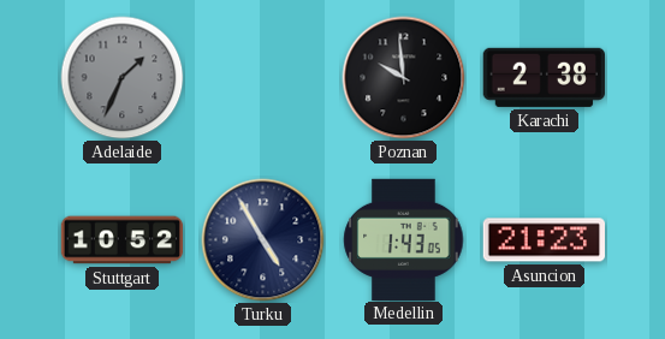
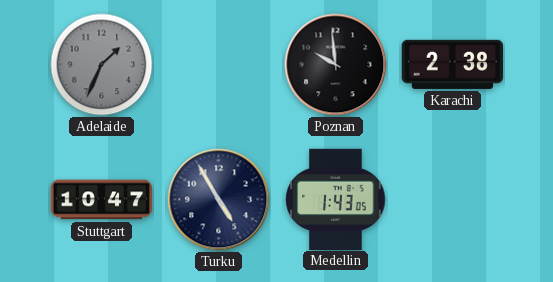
Stuttgart: 10:52 -> 10:47 (102, 200)
Asuncion: 21:23 -> none (544, 240)
